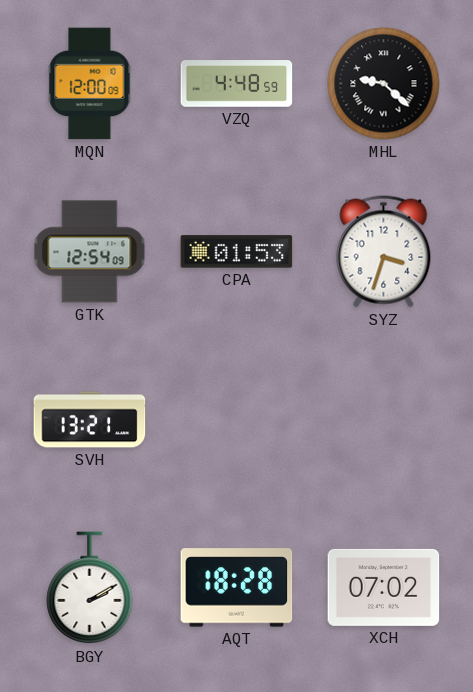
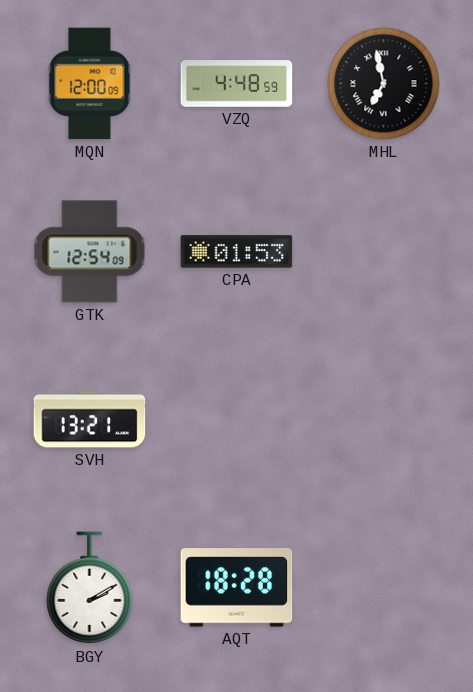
MHL: 9:22 -> 6:58 (384, 84)
SYZ: 3:33 -> none (384, 252)
XCH: 07:02 -> none (384, 587)
